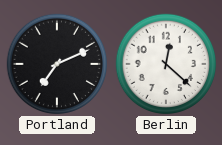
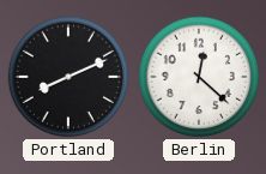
Portland: 7:11 -> 8:11 (68, 77)
